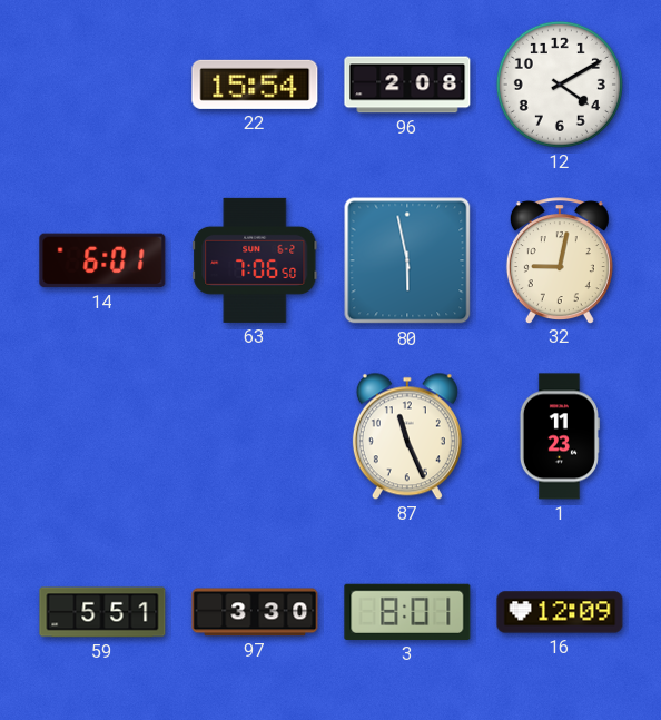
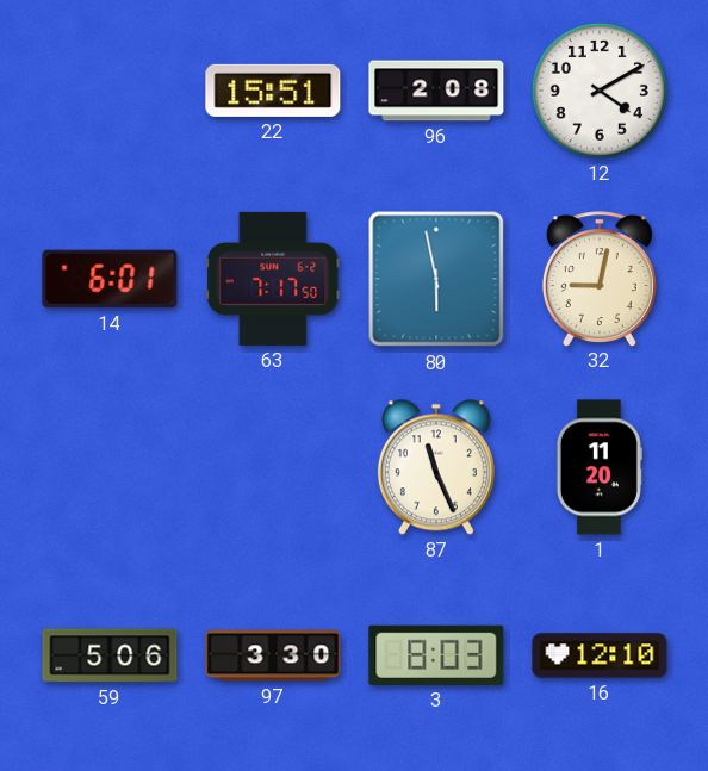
22: 15:54 -> 15:51 (273, 91)
63: 7:06 -> 7:17 (273, 279)
1: 11:23 -> 11:20 (600, 467)
59: 5:51 -> 5:06 (110, 655)
3: 8:01 -> 8:03 (436, 655)
16: 12:09 -> 12:10 (600, 655)
